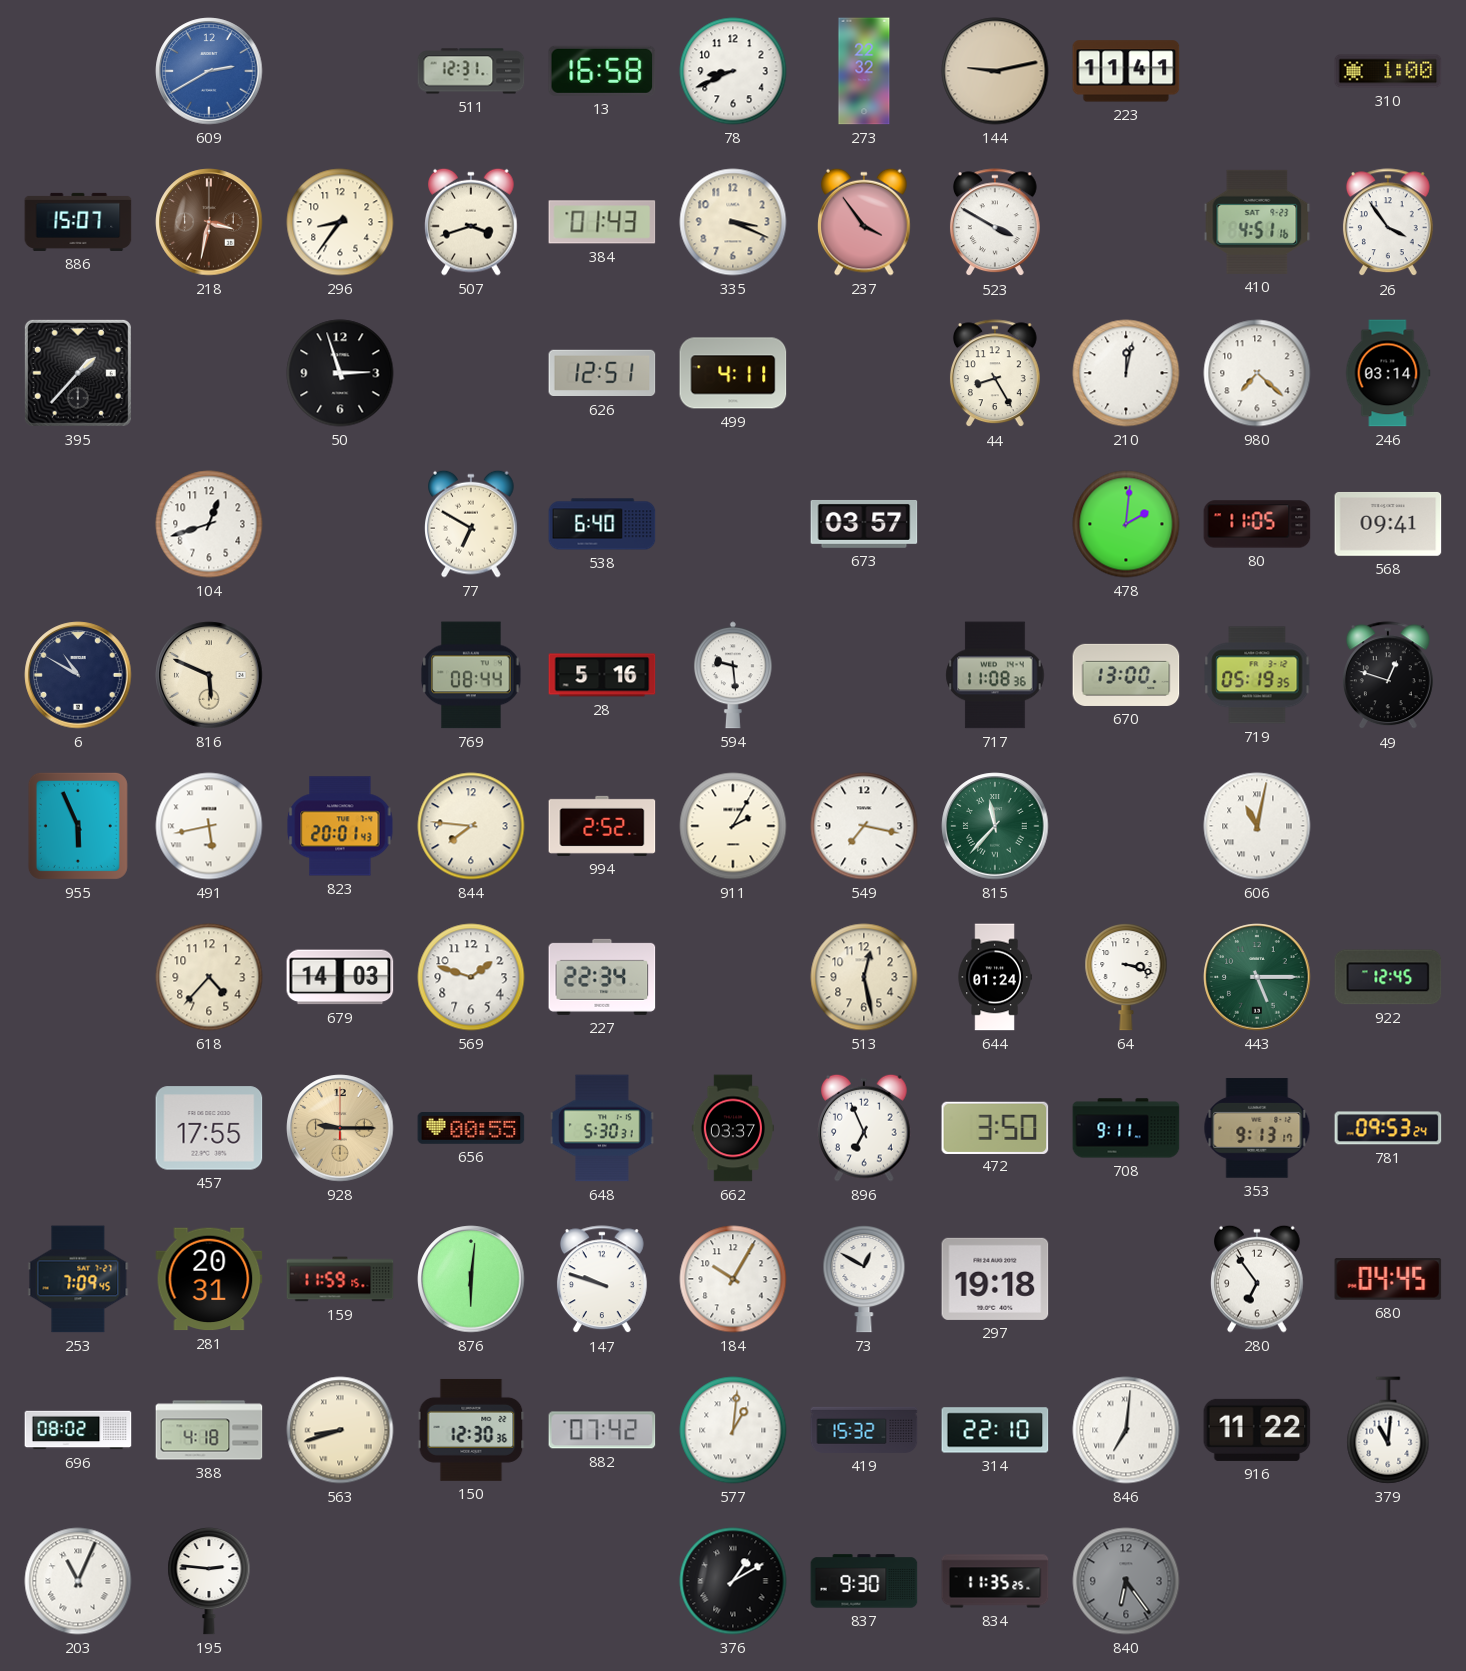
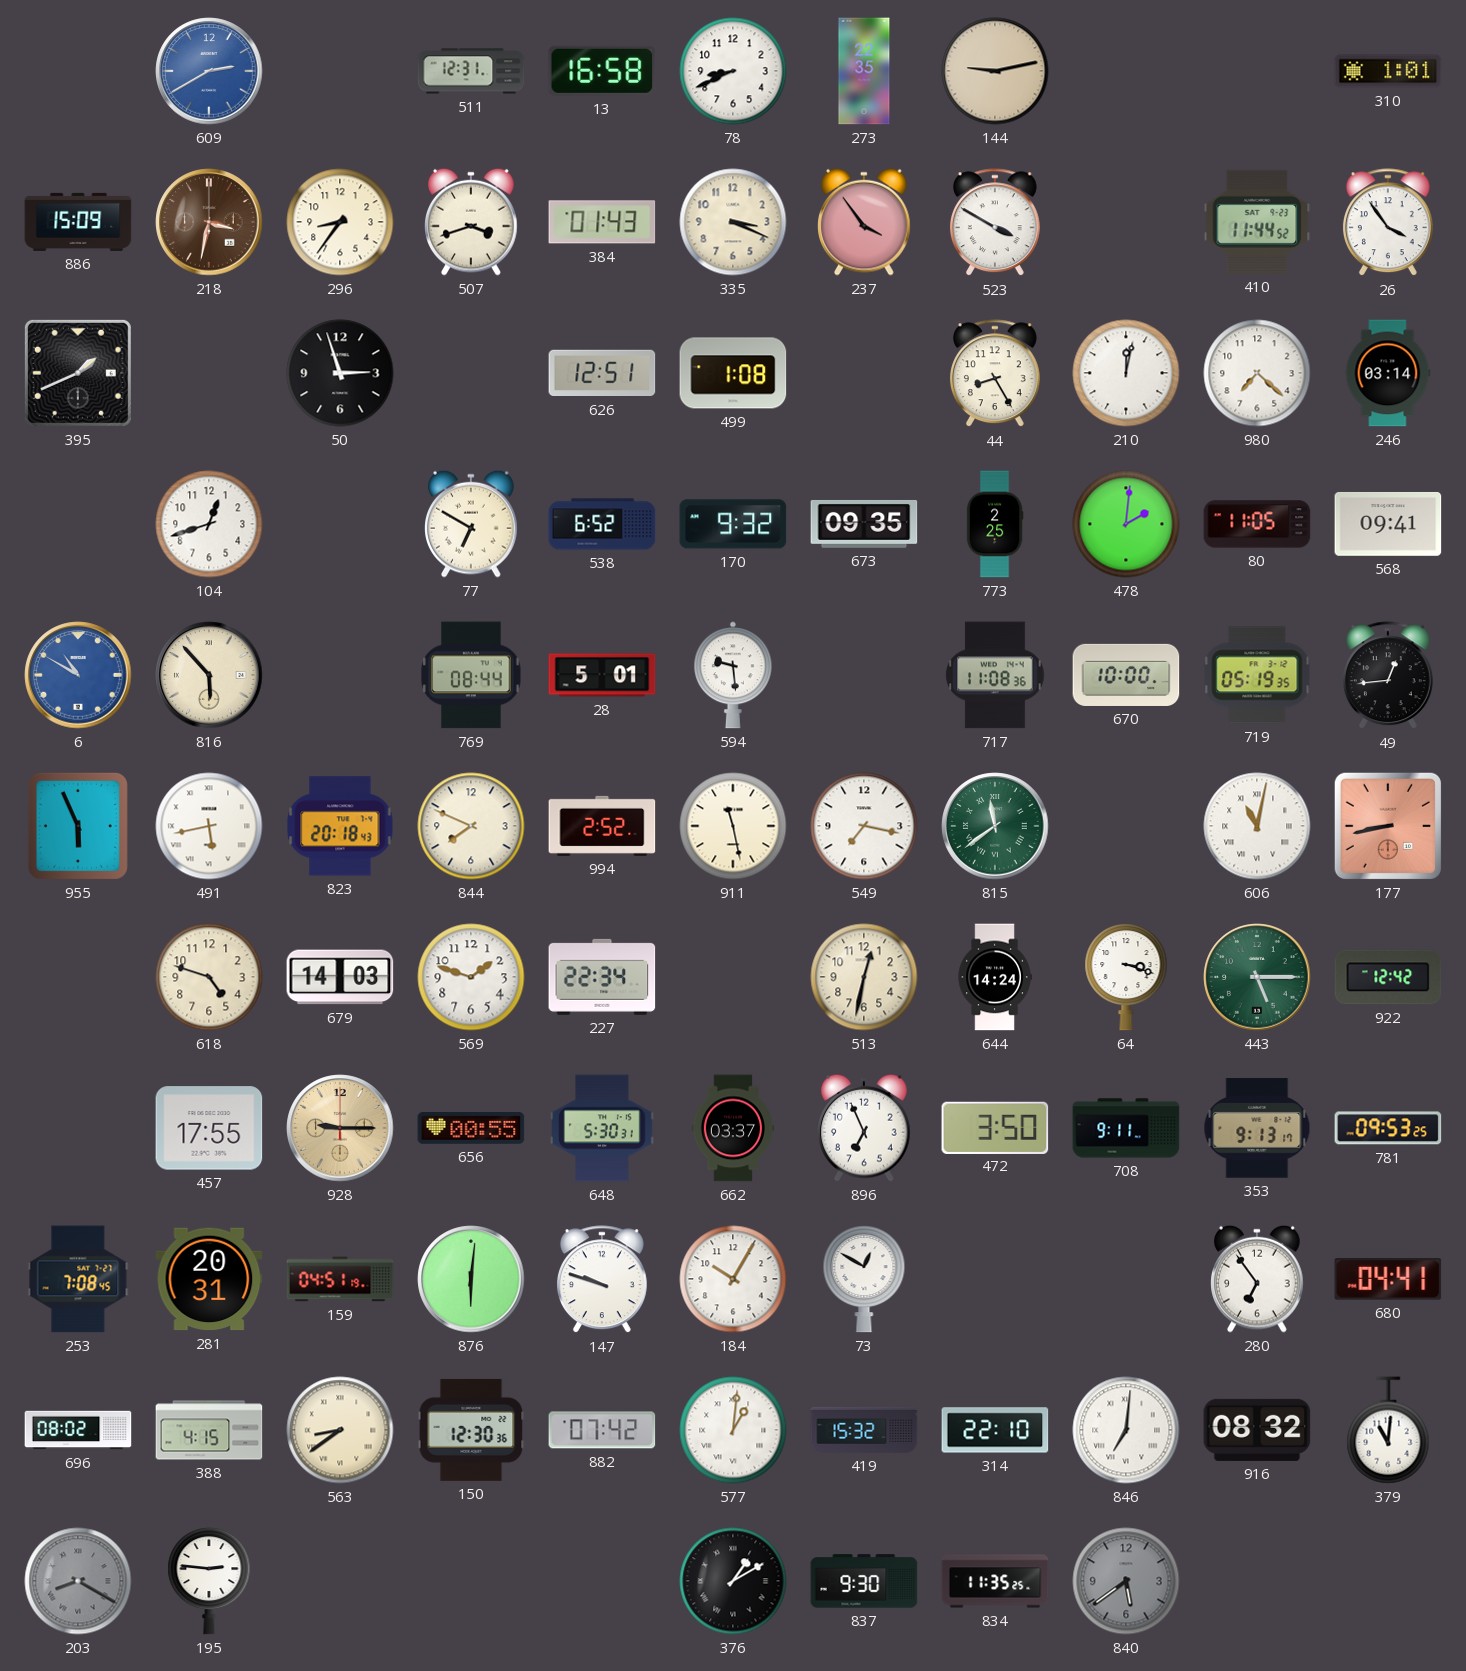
273: 22:32 -> 22:35 (864, 71)
223: 11:41 -> none (1126, 71)
310: 1:00 -> 1:01 (1388, 71)
886: 15:07 -> 15:09 (78, 222)
410: 4:51 -> 11:44 (1257, 222)
395: 1:37 -> 1:41 (78, 373)
499: 4:11 -> 1:08 (733, 373)
538: 6:40 -> 6:52 (602, 524)
170: none -> 9:32 (733, 524)
673: 03:57 -> 09:35 (864, 524)
773: none -> 2:25 (995, 524)
6 dial: navy -> blue (78, 675)
816: 5:49 -> 5:53 (209, 675)
28: 5:16 -> 5:01 (602, 675)
670: 13:00 -> 10:00 (1126, 675)
49: 12:48 -> 12:44 (1388, 676)
823: 20:01 -> 20:18 (340, 826)
844: 7:46 -> 7:49 (471, 826)
911: 2:05 -> 11:28 (733, 826)
815: 11:37 -> 11:39 (995, 826)
177: none -> 8:43 (1388, 826)
618: 4:37 -> 4:48 (209, 977)
513: 12:28 -> 12:32 (864, 977)
644: 01:24 -> 14:24 (995, 977)
922: 12:45 -> 12:42 (1388, 977)
781: 09:53:24 -> 09:53:25 (1388, 1128)
253: 7:09 -> 7:08 (78, 1279)
159: 11:59 -> 04:51 (340, 1279)
297: 19:18 -> none (995, 1279)
680: 04:45 -> 04:41 (1388, 1280)
388: 4:18 -> 4:15 (209, 1430)
563: 8:42 -> 8:39 (340, 1430)
916: 11:22 -> 08:32 (1257, 1430)
203: 11:04 -> 8:20 (78, 1581)
203 dial: white -> grey (78, 1581)
840: 6:24 -> 5:39 (1126, 1581)
